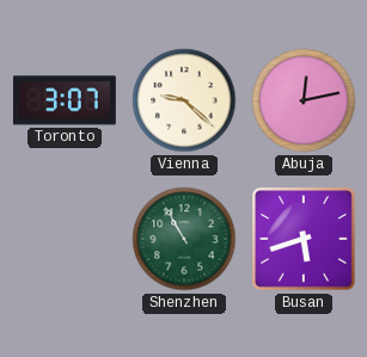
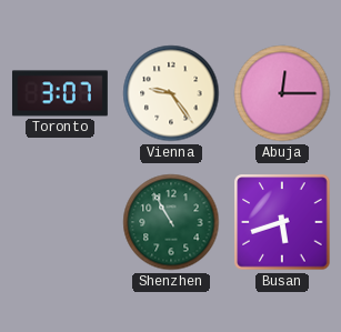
Vienna: 9:22 -> 9:24 (171, 93)
Abuja: 12:13 -> 12:15 (282, 93)
